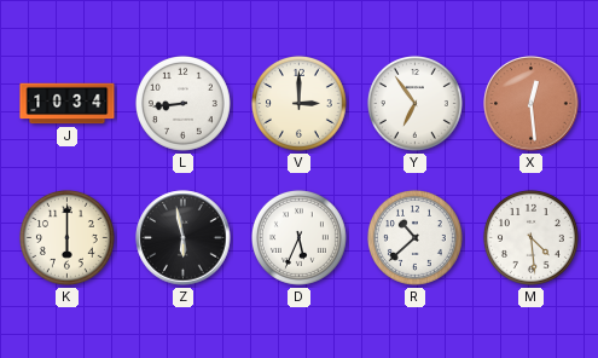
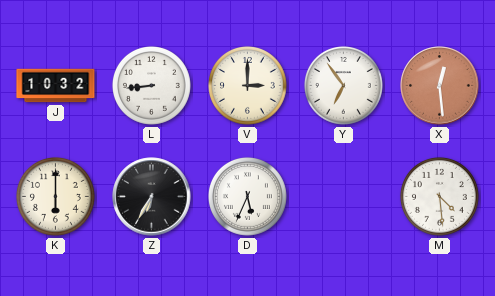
J: 10:34 -> 10:32 (56, 86)
Z: 5:58 -> 6:35 (152, 197)
R: 10:38 -> none (414, 237)
